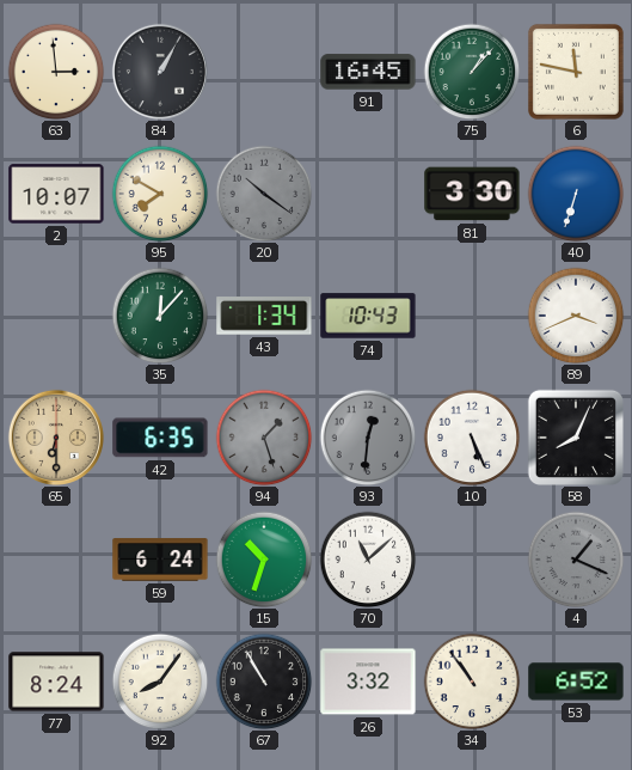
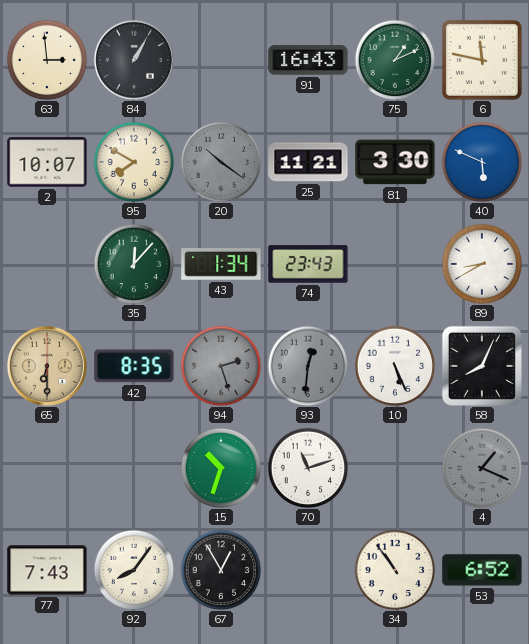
91: 16:45 -> 16:43 (308, 60)
75: 1:07 -> 1:11 (395, 60)
25: none -> 11:21 (308, 162)
40: 6:33 -> 5:49 (482, 162)
74: 10:43 -> 23:43 (308, 264)
89: 3:41 -> 8:40 (482, 264)
42: 6:35 -> 8:35 (134, 366)
94: 1:27 -> 2:27 (221, 366)
59: 6:24 -> none (160, 560)
70: 11:08 -> 11:12 (308, 468)
77: 8:24 -> 7:43 (47, 570)
67: 10:55 -> 12:55 (221, 570)
26: 3:32 -> none (368, 682)
